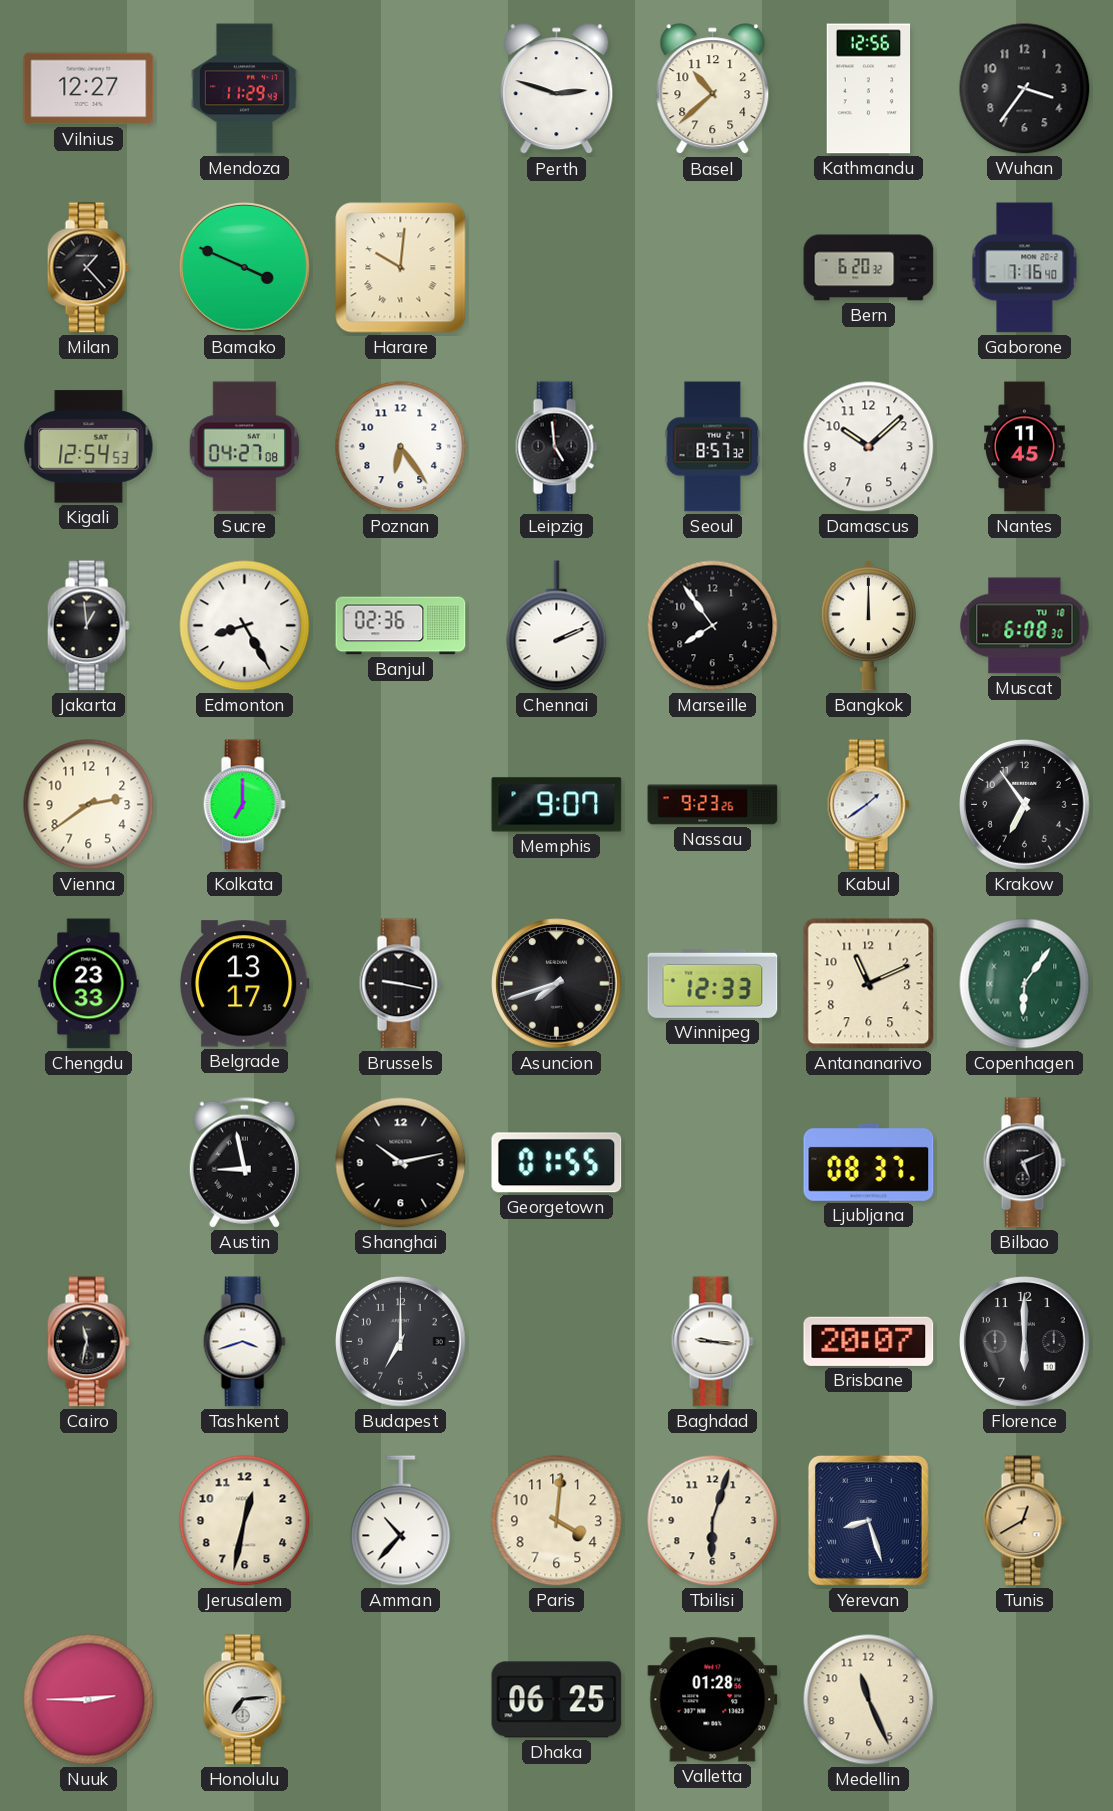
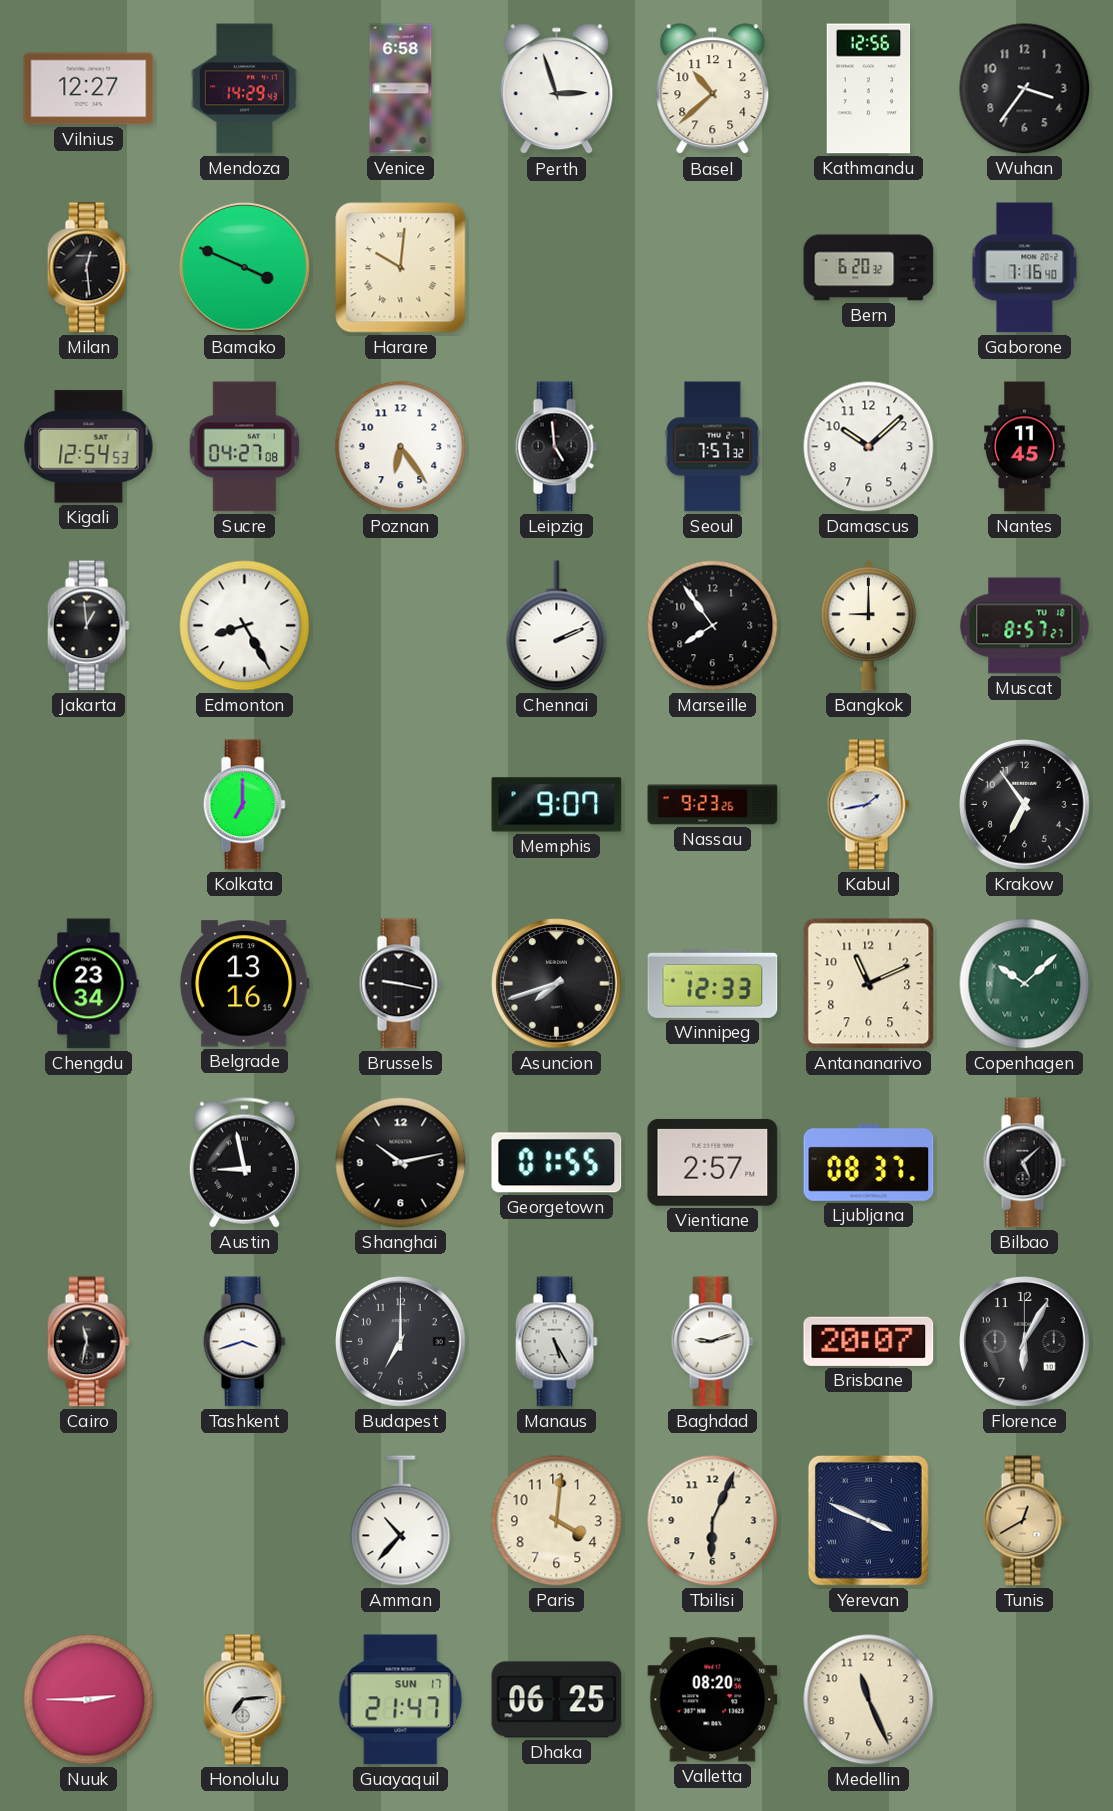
Mendoza: 11:29 -> 14:29 (244, 89)
Venice: none -> 6:58 (401, 89)
Perth: 2:48 -> 2:57 (557, 89)
Milan: 1:23 -> 12:29 (88, 268)
Seoul: 8:57 -> 7:57 (713, 447)
Banjul: 02:36 -> none (401, 626)
Bangkok: 12:00 -> 9:00 (868, 626)
Muscat: 6:08 -> 8:57 (1025, 626)
Vienna: 2:39 -> none (89, 805)
Kabul: 1:39 -> 1:43 (868, 805)
Chengdu: 23:33 -> 23:34 (89, 984)
Belgrade: 13:17 -> 13:16 (245, 984)
Copenhagen: 6:06 -> 10:08 (1025, 984)
Vientiane: none -> 2:57 (713, 1162)
Bilbao: 5:11 -> 5:08 (1024, 1163)
Manaus: none -> 5:25 (556, 1342)
Baghdad: 9:16 -> 9:12 (712, 1342)
Florence: 6:00 -> 6:05 (1025, 1342)
Jerusalem: 12:32 -> none (245, 1521)
Tbilisi: 6:03 -> 6:04 (713, 1521)
Yerevan: 8:27 -> 3:49 (868, 1520)
Guayaquil: none -> 21:47 (401, 1700)
Valletta: 01:28 -> 08:20 (713, 1700)
